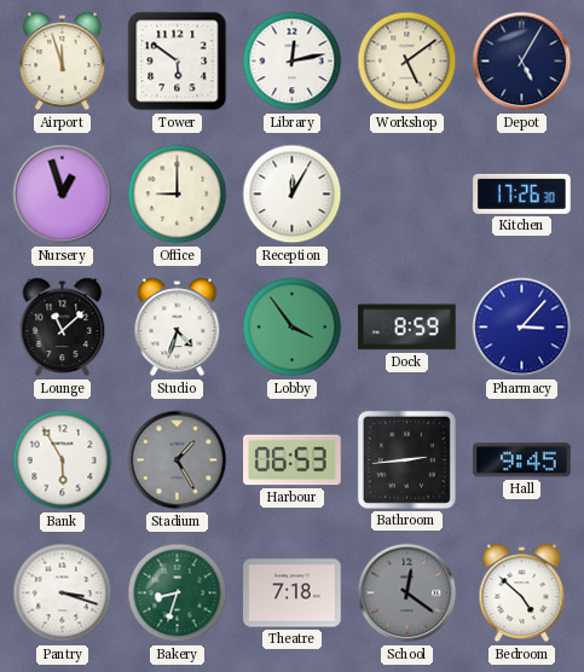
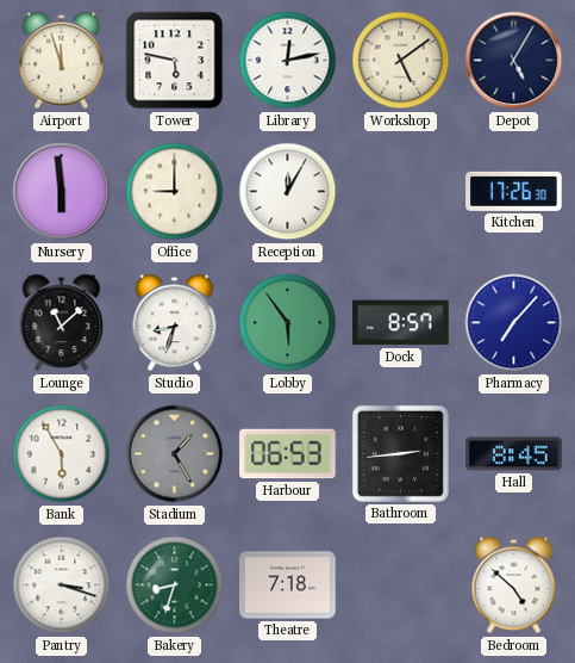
Tower: 5:51 -> 5:47 (175, 61)
Nursery: 12:57 -> 5:59 (62, 192)
Studio: 4:33 -> 8:33 (175, 323)
Lobby: 3:54 -> 5:54 (288, 323)
Dock: 8:59 -> 8:57 (401, 323)
Pharmacy: 3:07 -> 7:07 (514, 323)
Hall: 9:45 -> 8:45 (514, 454)
School: 12:21 -> none (407, 593)
